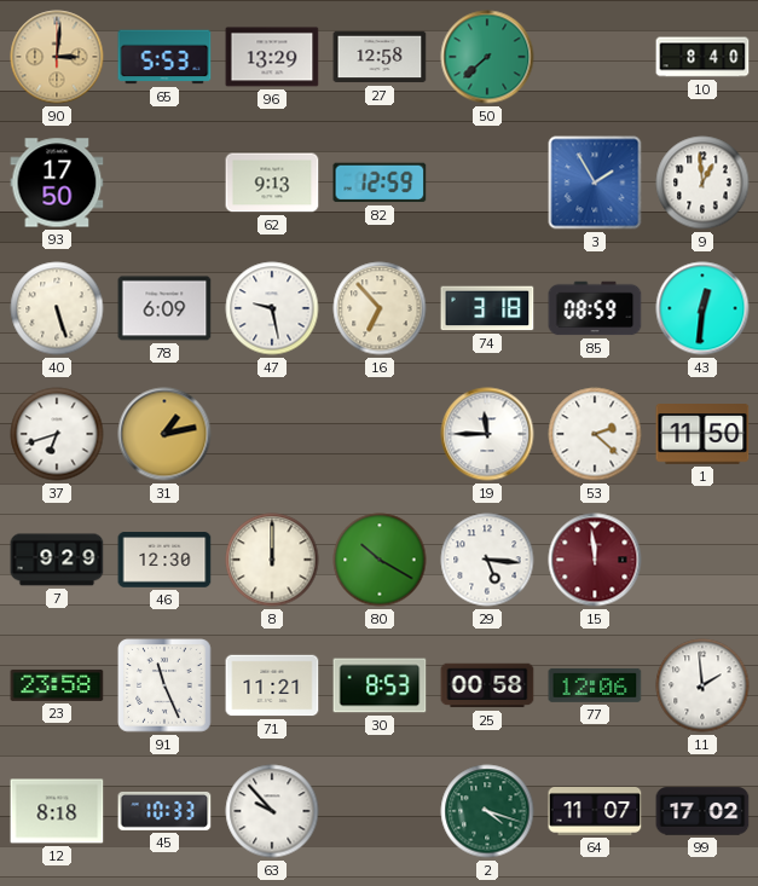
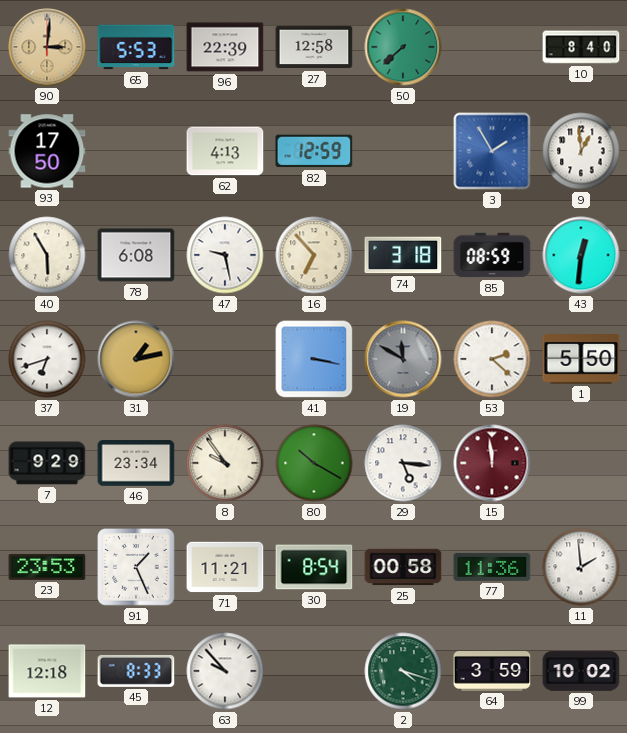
96: 13:29 -> 22:39 (225, 47)
62: 9:13 -> 4:13 (225, 151)
40: 5:27 -> 5:55 (47, 255)
78: 6:09 -> 6:08 (136, 255)
41: none -> 3:17 (314, 359)
19: 11:45 -> 11:50 (403, 359)
19 dial: white -> grey (403, 359)
1: 11:50 -> 5:50 (581, 359)
46: 12:30 -> 23:34 (136, 463)
8: 12:00 -> 9:54 (225, 463)
23: 23:58 -> 23:53 (47, 567)
91: 11:26 -> 1:26 (136, 567)
30: 8:53 -> 8:54 (314, 567)
77: 12:06 -> 11:36 (492, 567)
12: 8:18 -> 12:18 (47, 671)
45: 10:33 -> 8:33 (136, 671)
64: 11:07 -> 3:59 (492, 672)
99: 17:02 -> 10:02 (581, 671)
